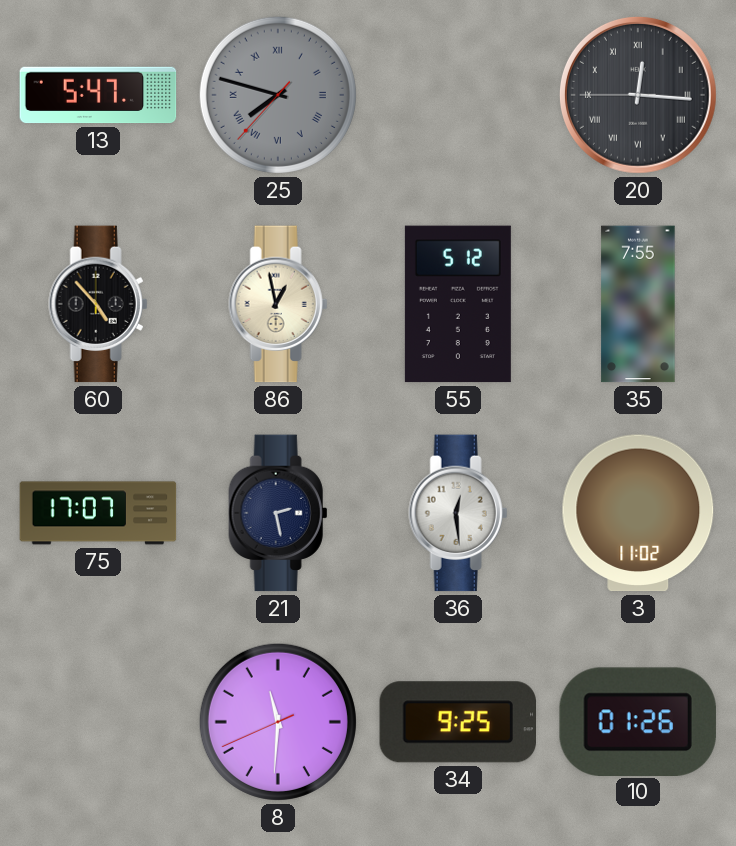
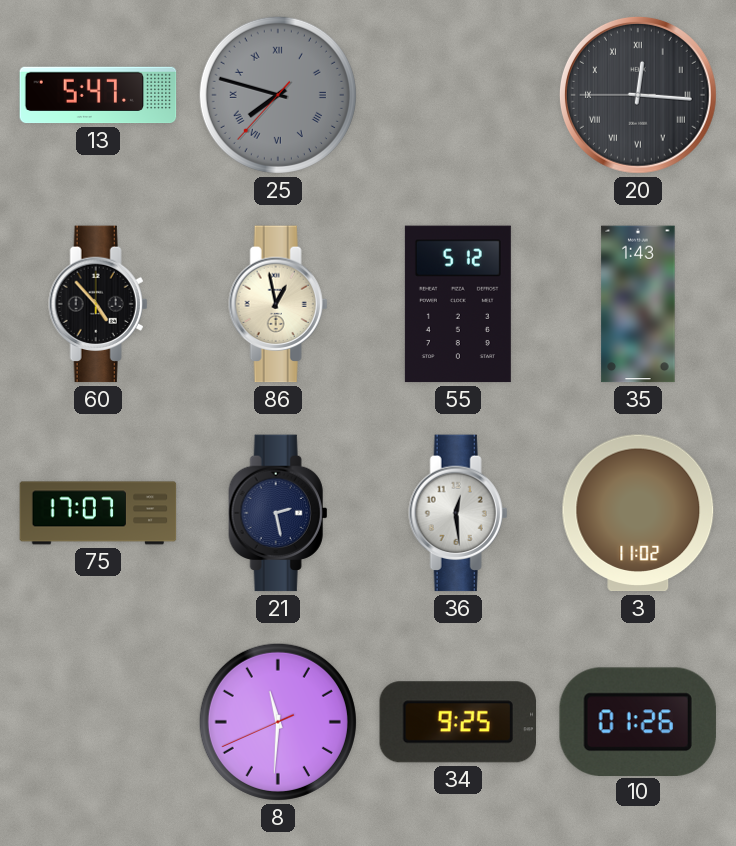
35: 7:55 -> 1:43 (638, 304)
